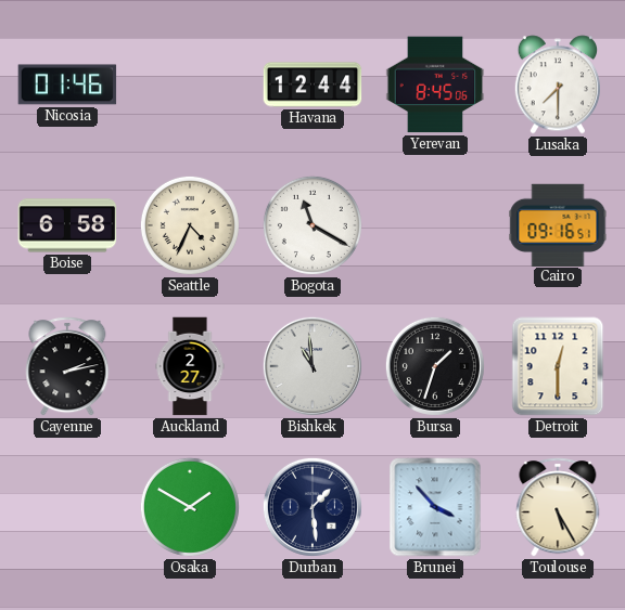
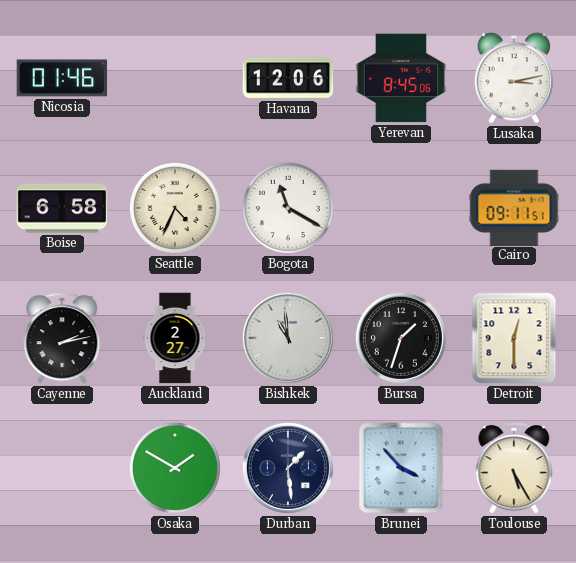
Havana: 12:44 -> 12:06 (288, 78)
Lusaka: 7:30 -> 3:13 (513, 78)
Cairo: 09:16 -> 09:11 (514, 207)
